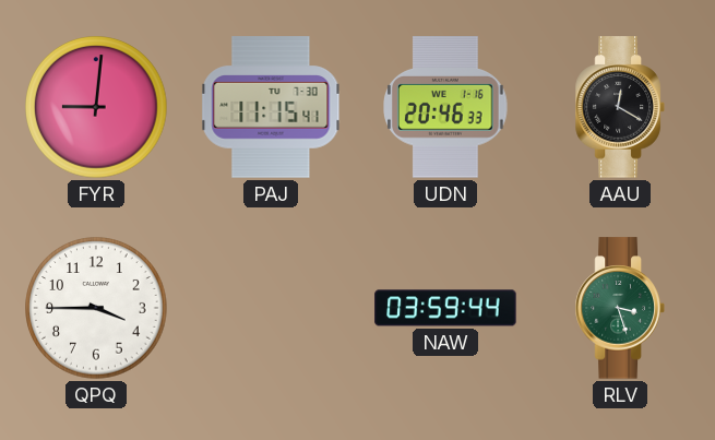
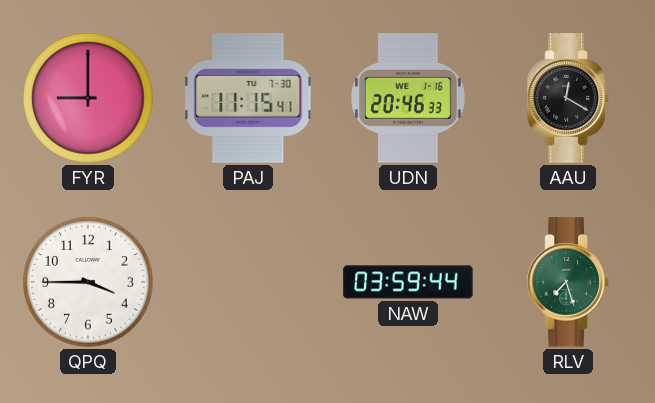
FYR: 9:01 -> 9:00 (88, 98)
RLV: 3:27 -> 7:27 (568, 282)
